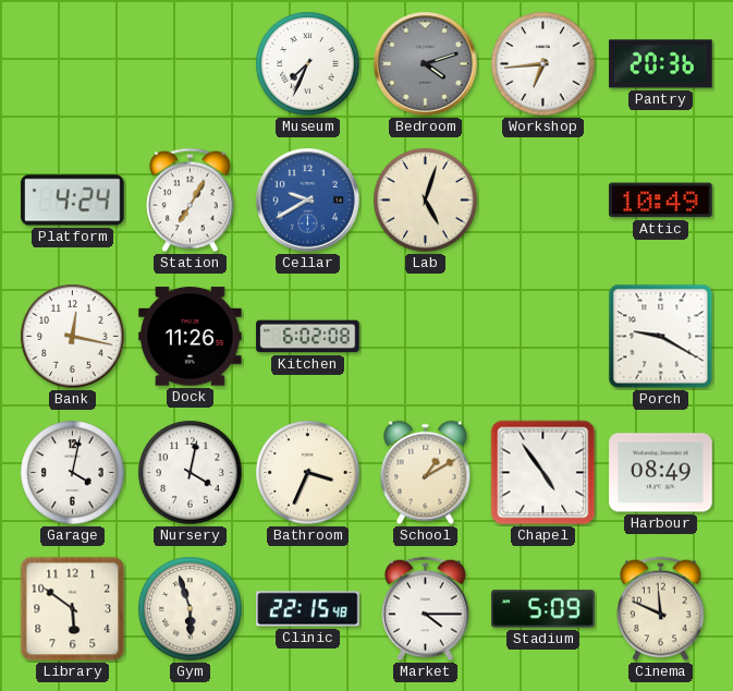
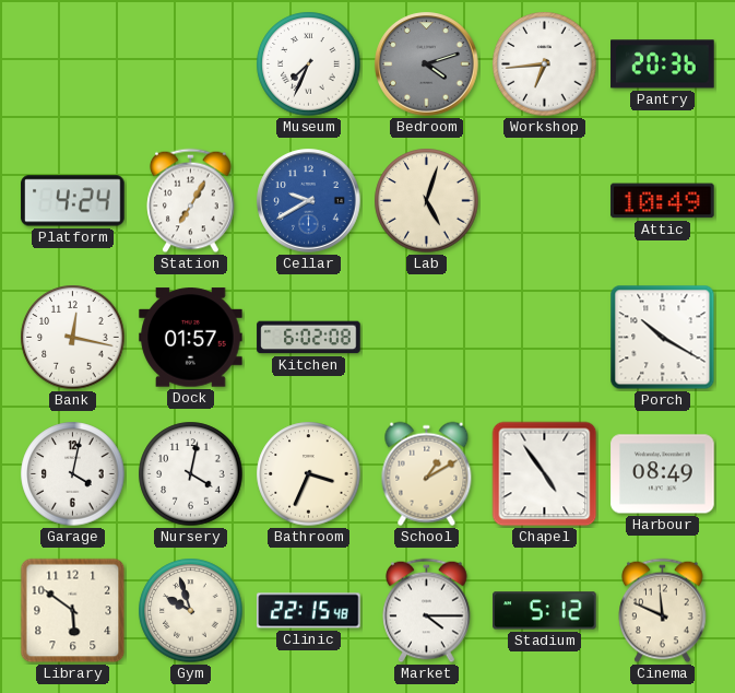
Dock: 11:26 -> 01:57 (191, 338)
Porch: 9:20 -> 10:20 (663, 338)
Gym: 5:57 -> 9:57 (191, 611)
Stadium: 5:09 -> 5:12 (545, 611)
